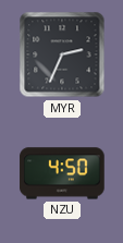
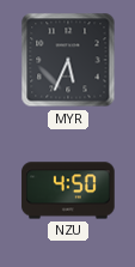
MYR: 2:34 -> 5:34 (68, 60)
